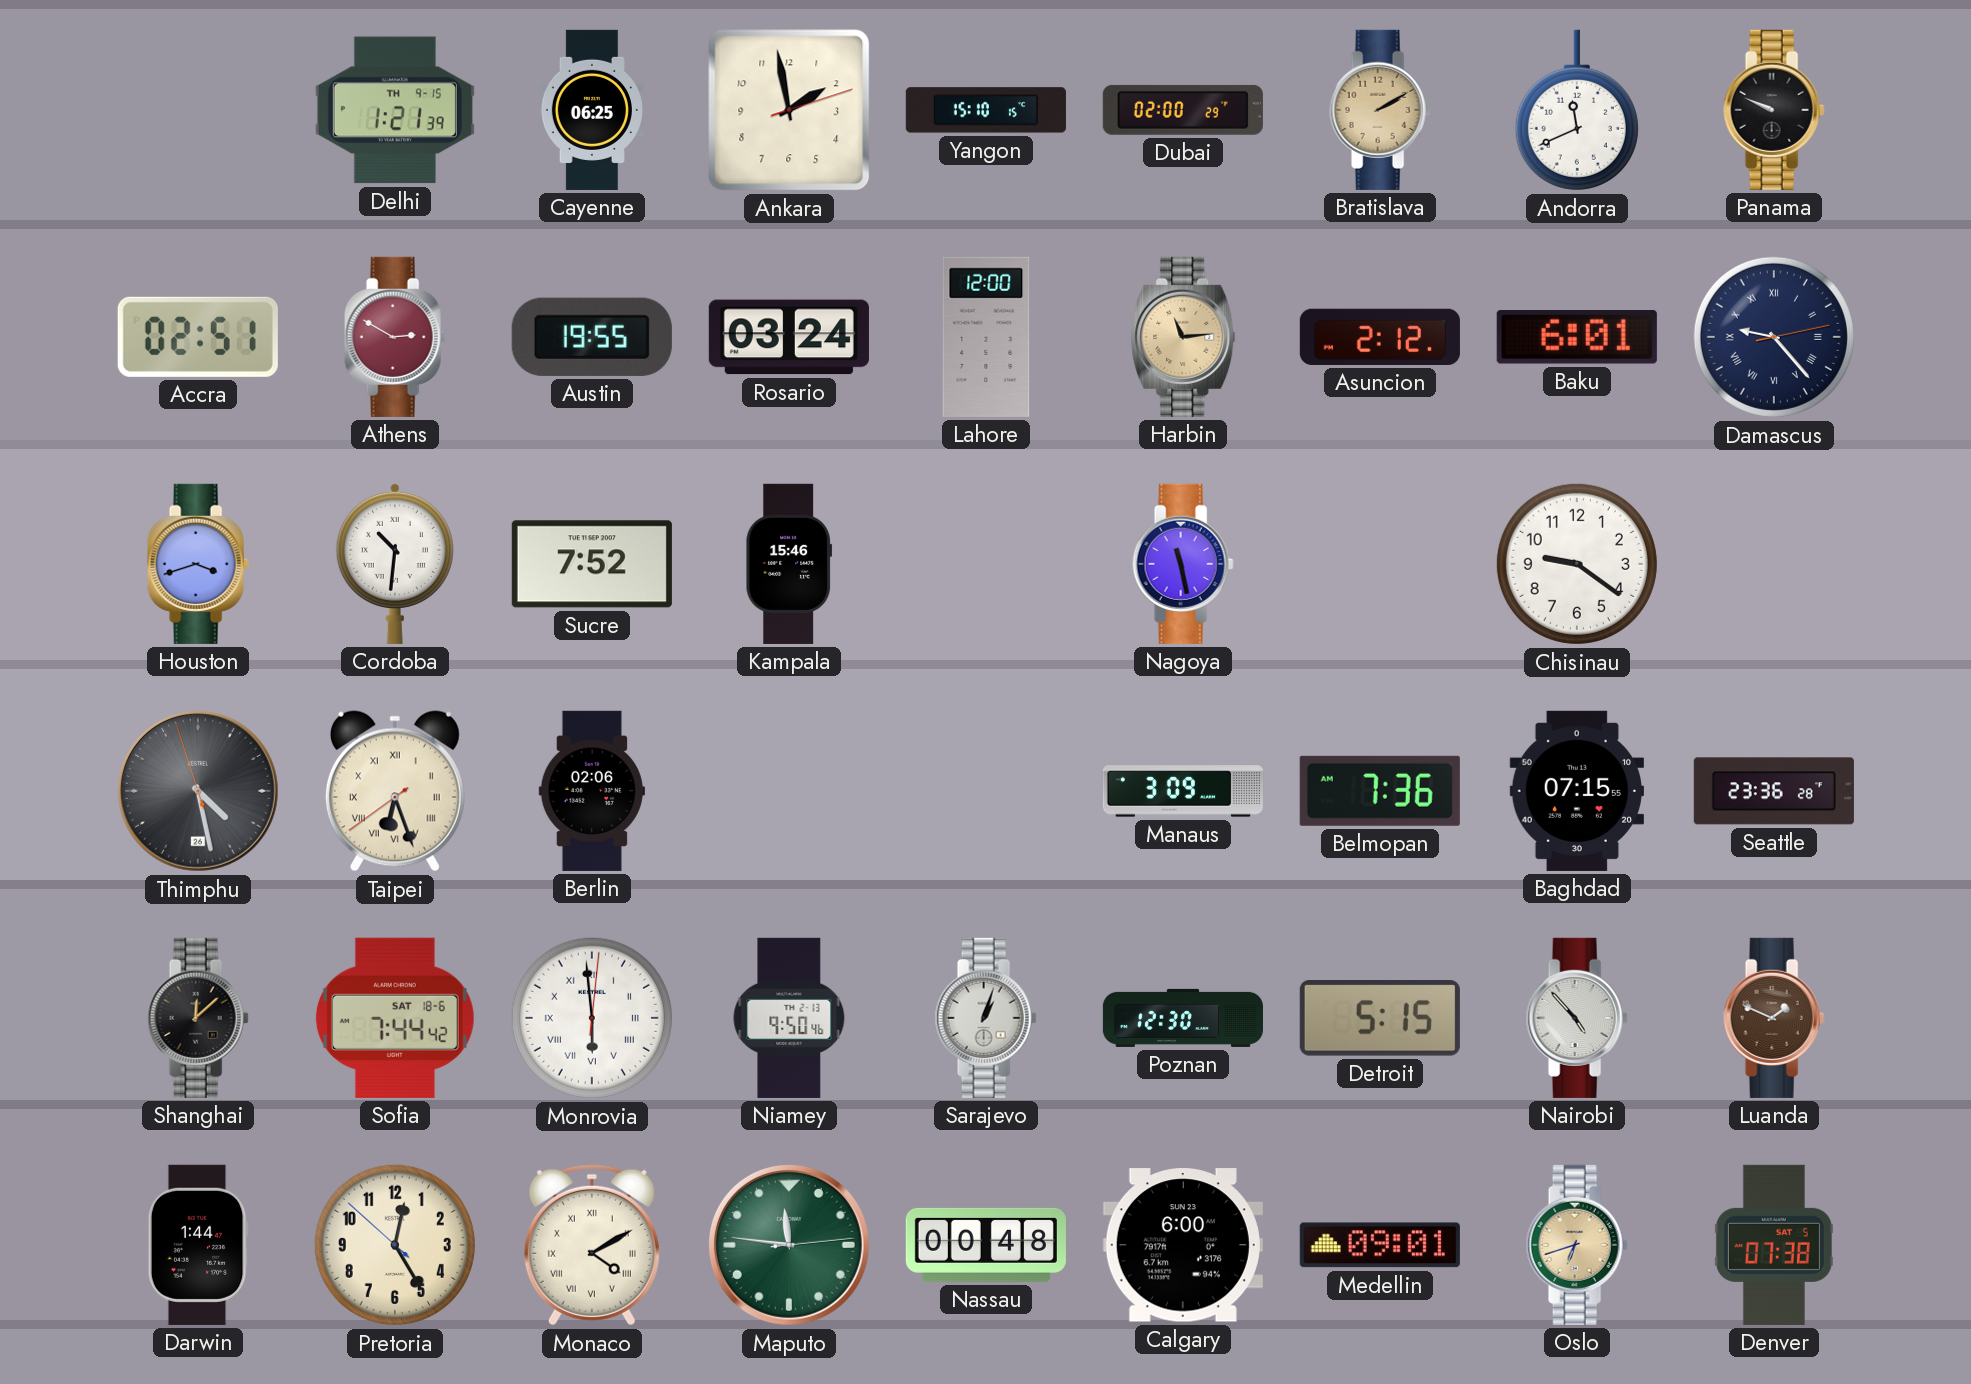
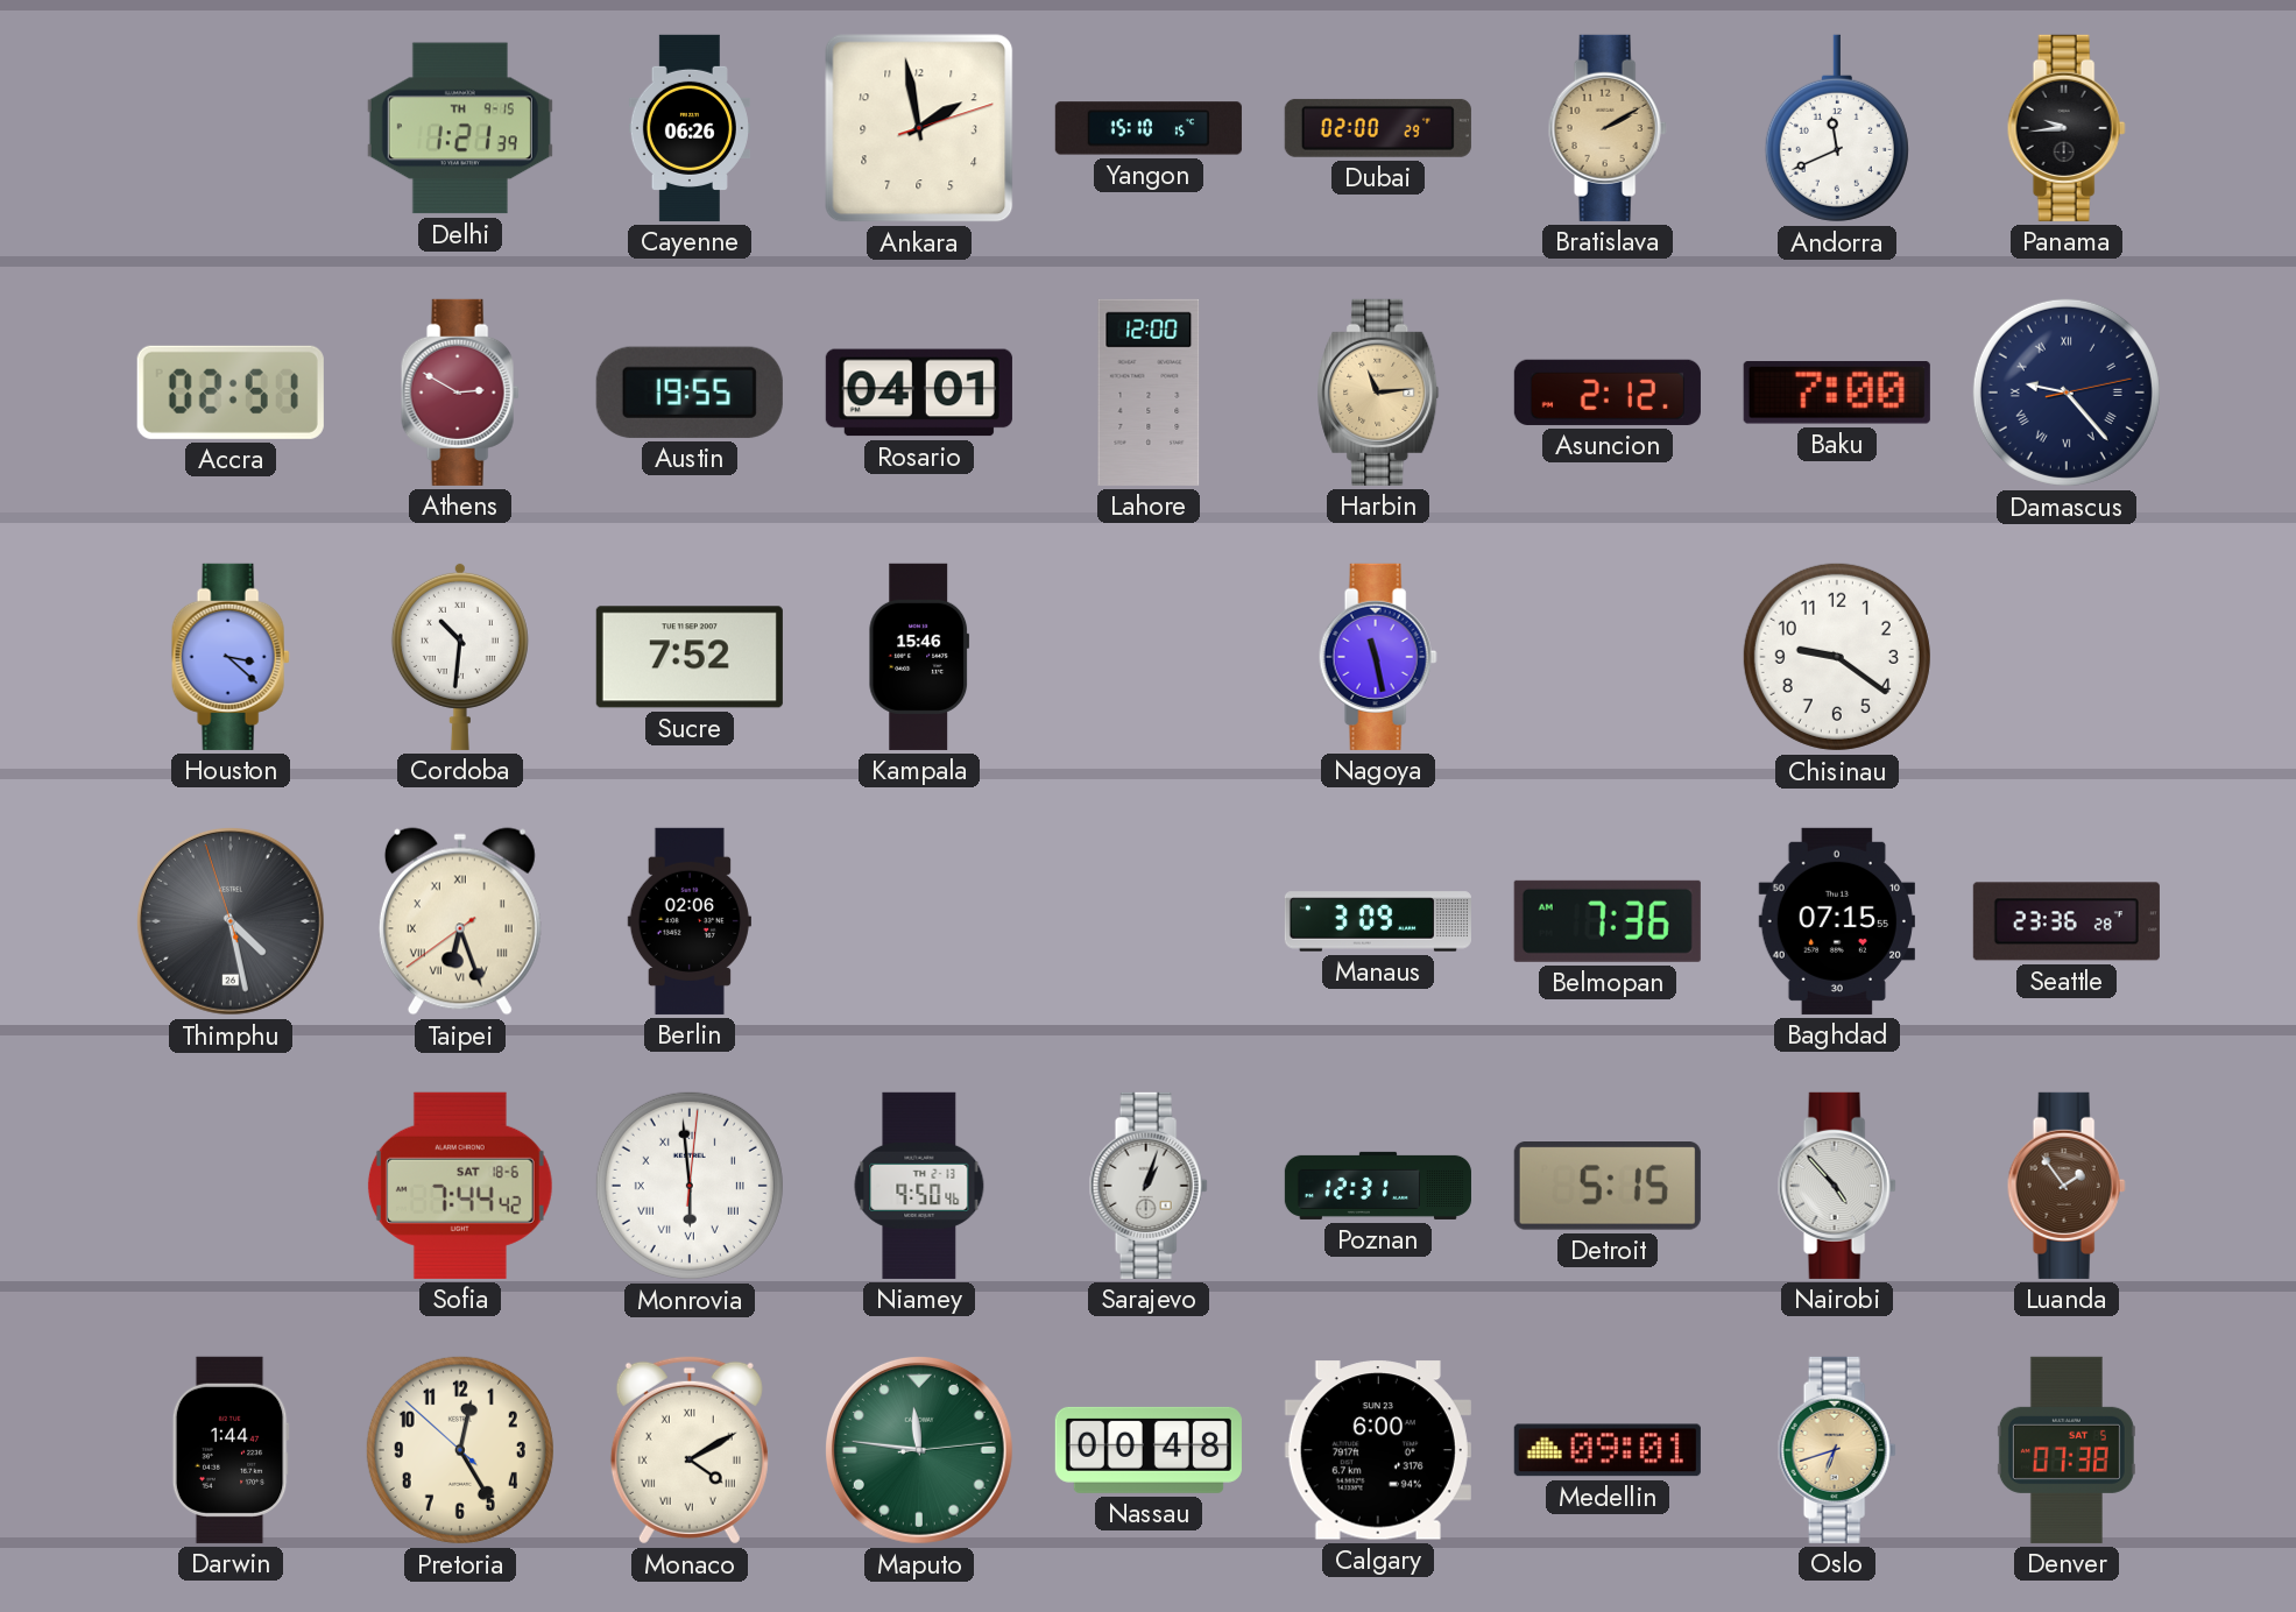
Cayenne: 06:25 -> 06:26 (690, 128)
Panama: 9:49 -> 9:44 (2067, 128)
Rosario: 03:24 -> 04:01 (919, 393)
Baku: 6:01 -> 7:00 (1837, 394)
Houston: 3:42 -> 3:22 (231, 657)
Shanghai: 12:08 -> none (198, 1018)
Poznan: 12:30 -> 12:31 (1377, 1186)
Luanda: 1:49 -> 1:54 (2067, 1186)
